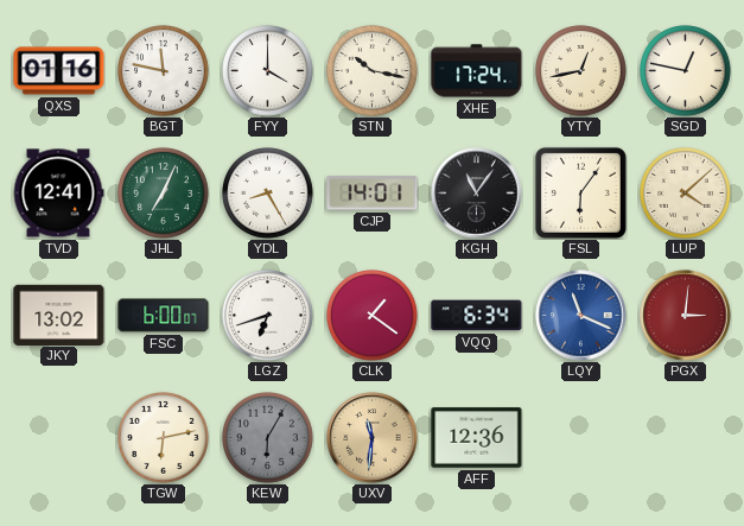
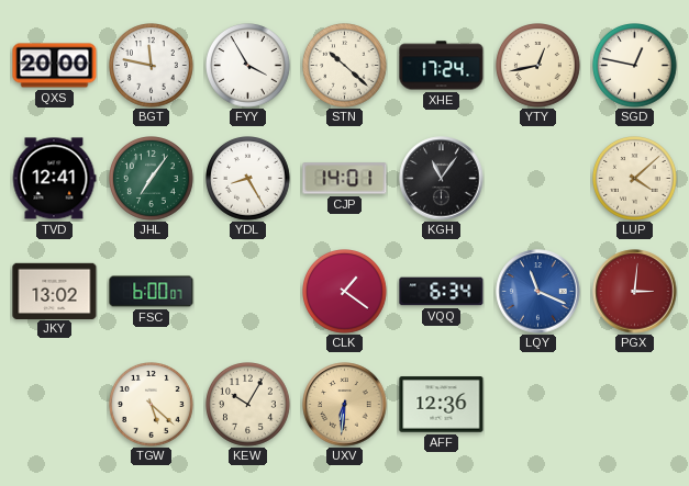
QXS: 01:16 -> 20:00 (55, 66)
FYY: 4:00 -> 3:55 (248, 66)
STN: 10:17 -> 10:22 (345, 66)
JHL: 7:04 -> 7:06 (152, 179)
FSL: 6:06 -> none (580, 192)
LGZ: 6:42 -> none (268, 316)
TGW: 6:13 -> 5:22 (152, 405)
KEW: 6:05 -> 10:05 (248, 405)
KEW dial: grey -> cream (248, 405)
UXV: 11:31 -> 6:31 (345, 405)
